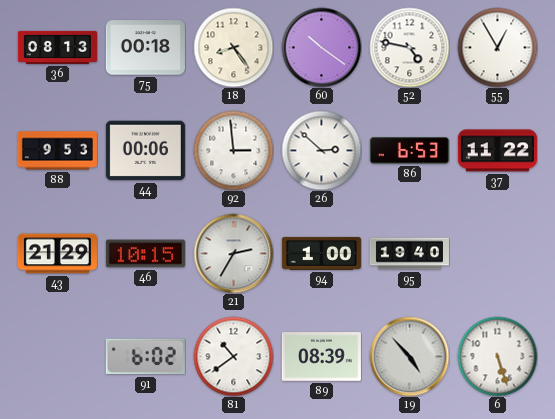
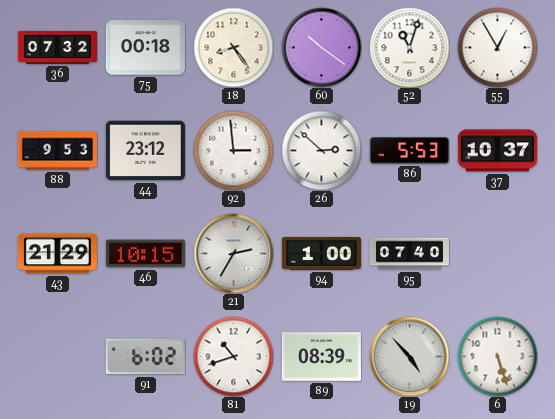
36: 08:13 -> 07:32 (57, 47)
52: 4:47 -> 11:03 (409, 47)
44: 00:06 -> 23:12 (145, 151)
86: 6:53 -> 5:53 (409, 151)
37: 11:22 -> 10:37 (497, 151)
95: 19:40 -> 07:40 (409, 254)
81: 10:39 -> 10:42 (233, 356)
